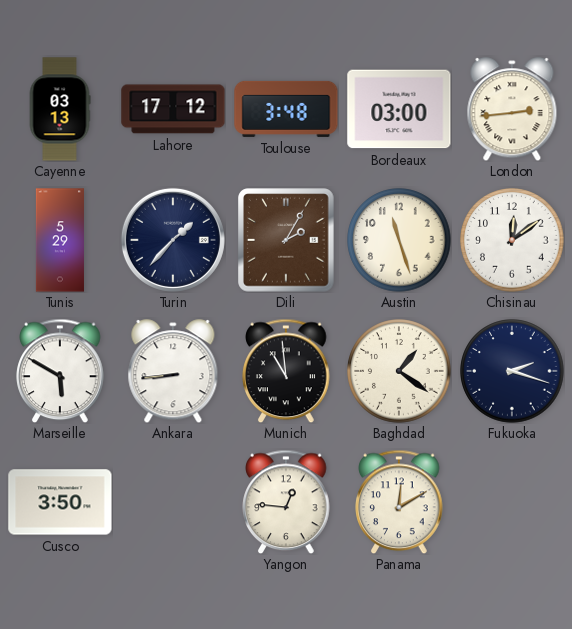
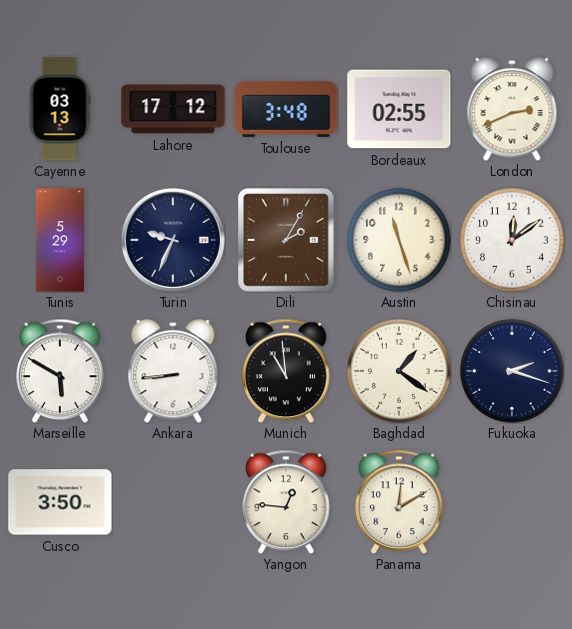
Bordeaux: 03:00 -> 02:55 (399, 109)
London: 2:44 -> 2:41 (512, 109)
Turin: 1:37 -> 9:34 (173, 240)
